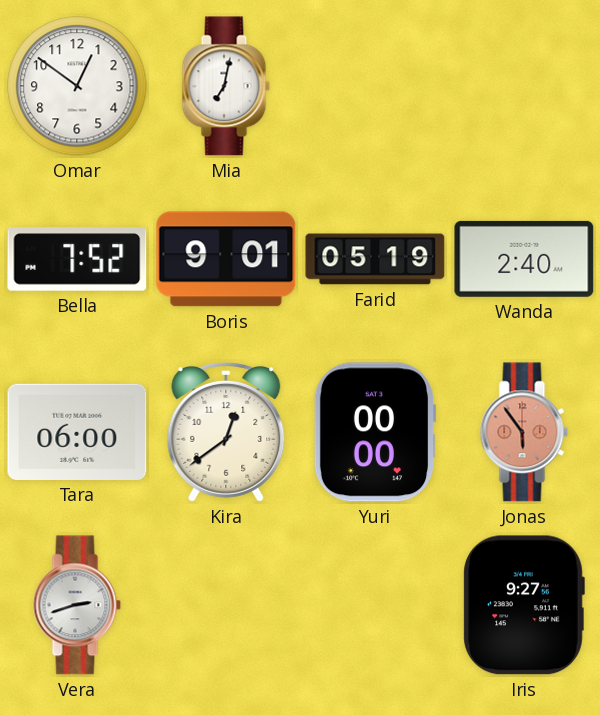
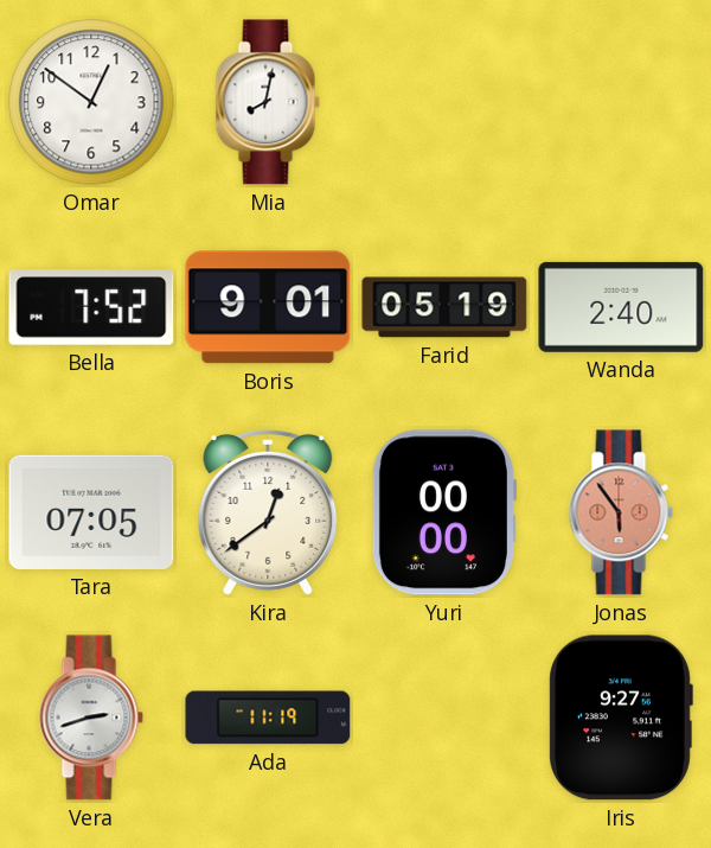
Mia: 7:02 -> 8:02 (268, 102)
Tara: 06:00 -> 07:05 (91, 512)
Ada: none -> 11:19 (268, 718)
